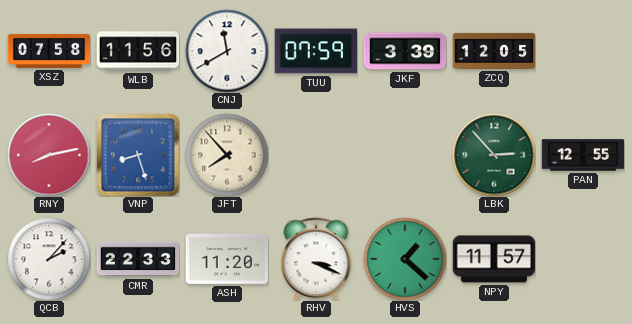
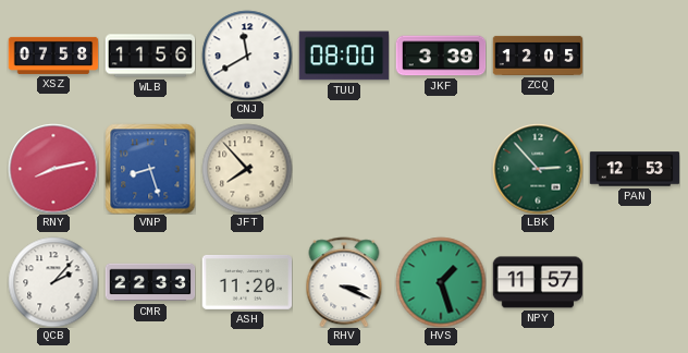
TUU: 07:59 -> 08:00 (344, 56)
PAN: 12:55 -> 12:53 (635, 169)
HVS: 1:22 -> 1:27 (441, 282)
